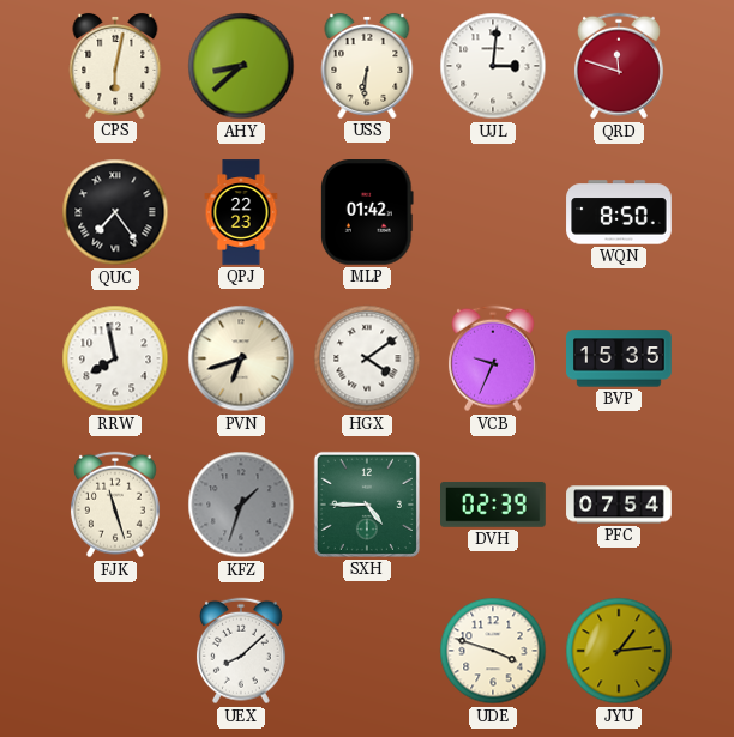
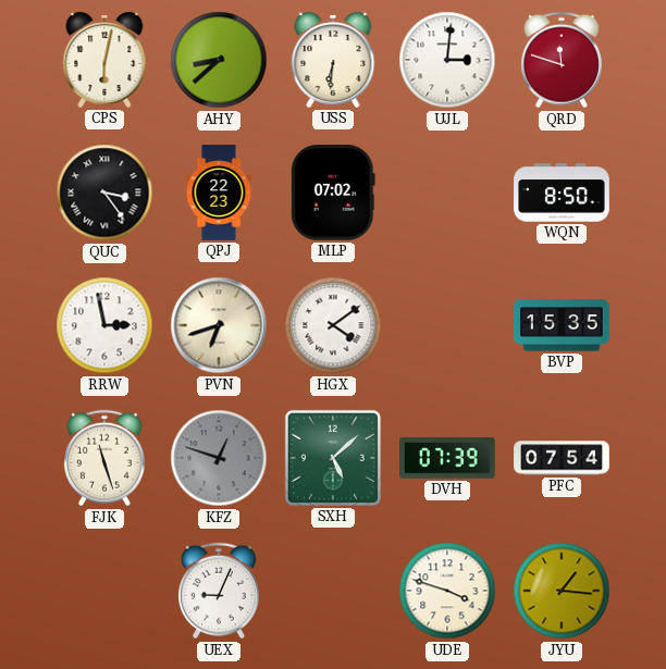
QUC: 7:24 -> 3:24 (104, 193)
MLP: 01:42 -> 07:02 (334, 194)
RRW: 7:58 -> 2:58 (104, 325)
VCB: 9:34 -> none (493, 358)
KFZ: 1:33 -> 12:48 (219, 458)
SXH: 4:45 -> 5:08 (333, 458)
DVH: 02:39 -> 07:39 (448, 458)
UEX: 8:08 -> 9:04 (219, 591)
JYU: 1:14 -> 1:16 (562, 591)
